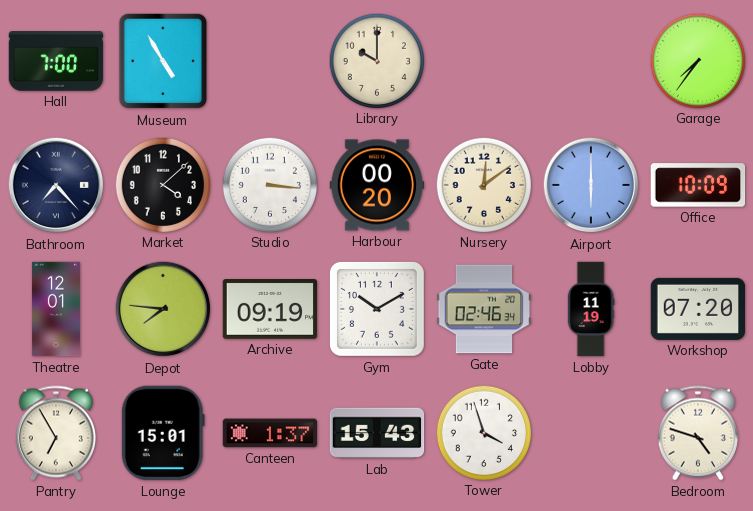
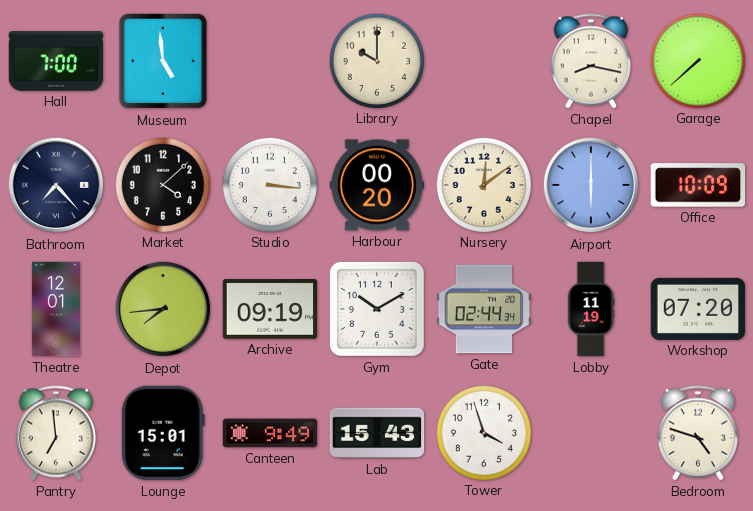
Museum: 4:55 -> 4:59 (163, 61)
Chapel: none -> 8:17 (591, 61)
Garage: 7:36 -> 7:38 (697, 60)
Depot: 7:46 -> 7:44 (163, 309)
Gate: 02:46 -> 02:44 (484, 309)
Pantry: 6:55 -> 6:59 (56, 433)
Canteen: 1:37 -> 9:49 (270, 433)
